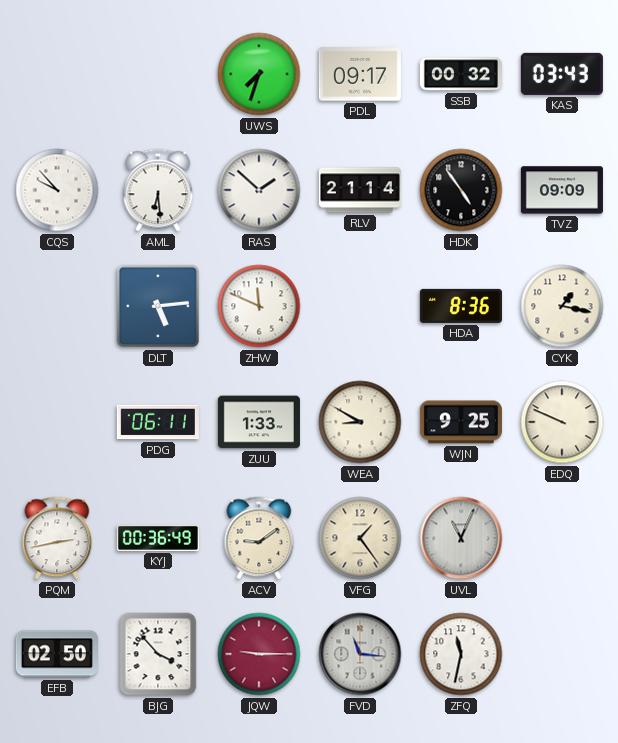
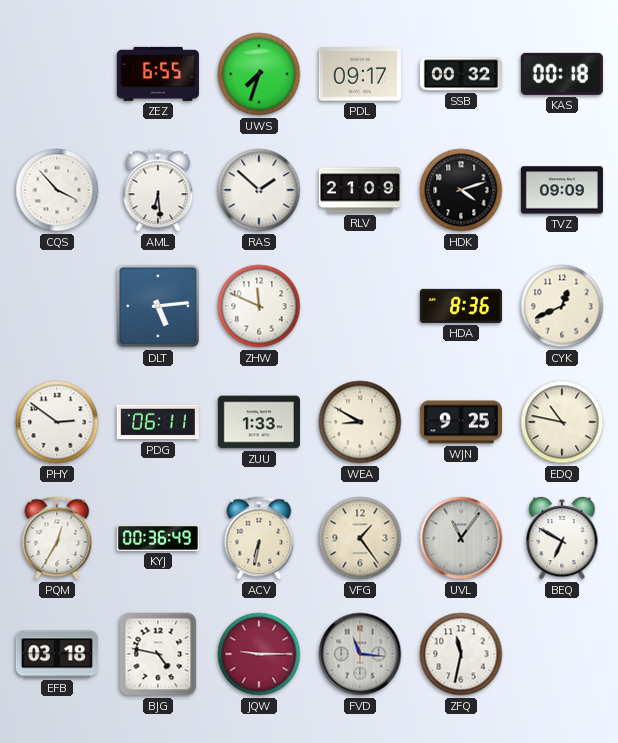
ZEZ: none -> 6:55 (158, 74)
KAS: 03:43 -> 00:18 (562, 74)
CQS: 9:53 -> 3:53 (57, 190)
RLV: 21:14 -> 21:09 (360, 190)
HDK: 4:54 -> 4:12 (461, 190)
CYK: 1:17 -> 12:41 (562, 306)
PHY: none -> 2:51 (57, 422)
EDQ: 9:49 -> 10:47 (562, 422)
PQM: 2:43 -> 12:35 (57, 538)
ACV: 9:09 -> 6:32 (259, 538)
UVL: 11:04 -> 11:06 (461, 538)
BEQ: none -> 6:50 (562, 538)
EFB: 02:50 -> 03:18 (57, 654)
BJG: 3:53 -> 4:47 (158, 654)
